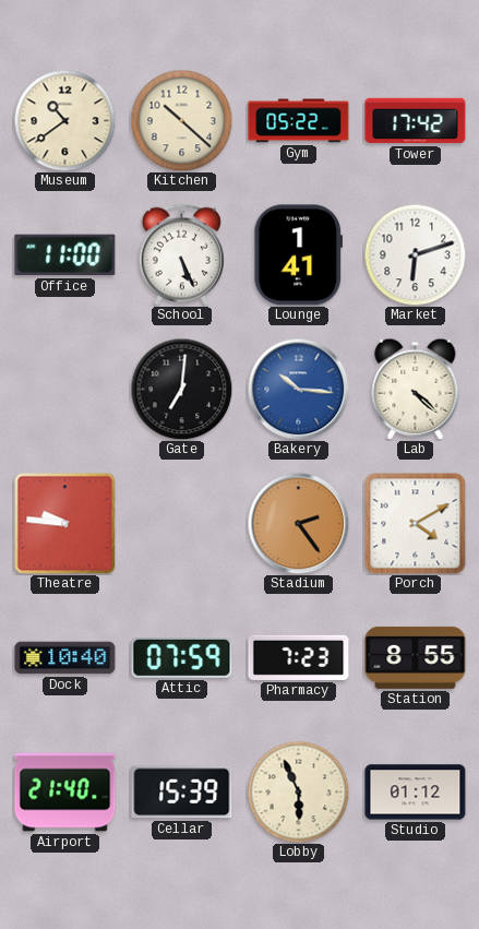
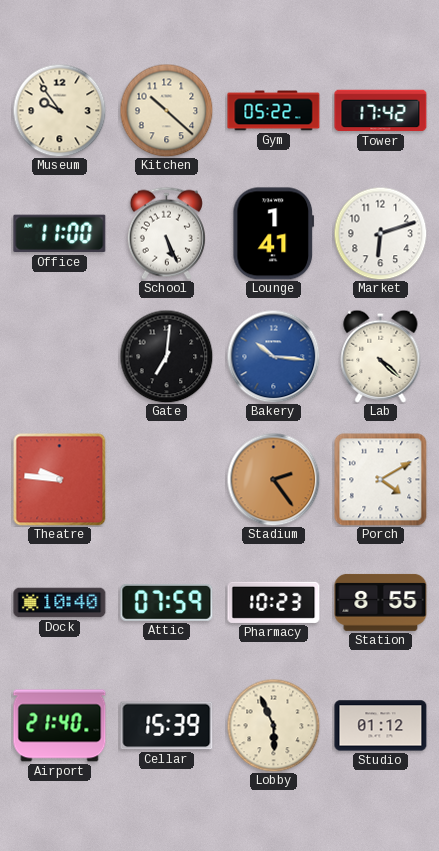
Museum: 10:39 -> 9:54 (59, 110)
Pharmacy: 7:23 -> 10:23 (274, 602)
